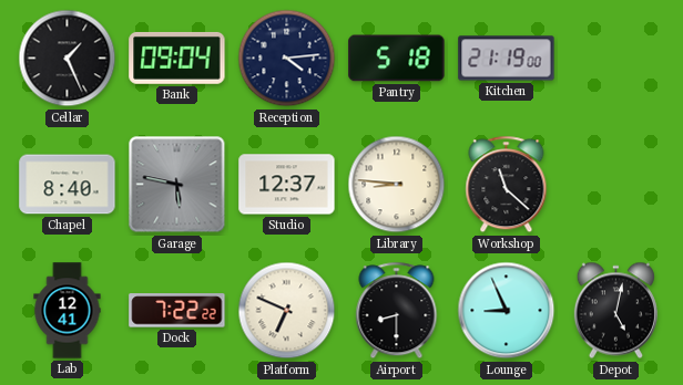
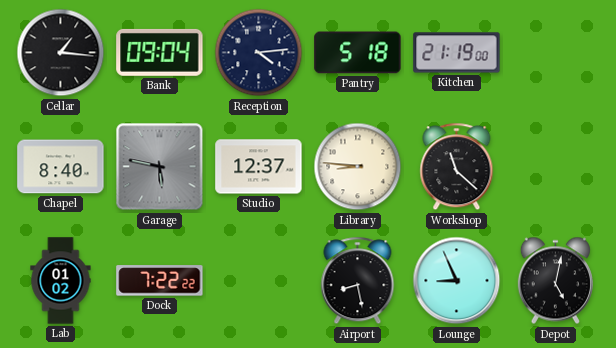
Cellar: 1:26 -> 1:16 (61, 53)
Lab: 12:41 -> 01:02 (61, 281)
Platform: 6:49 -> none (287, 311)
Airport: 8:30 -> 8:28 (358, 281)
